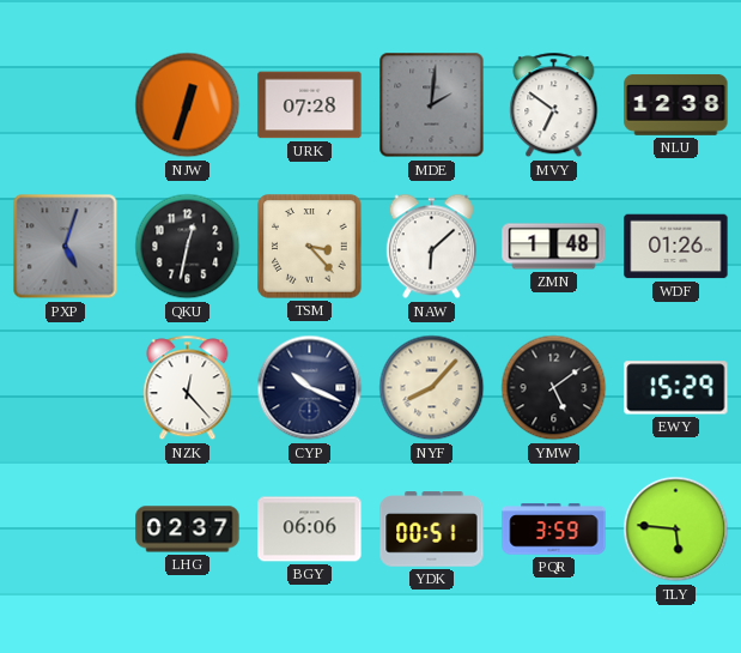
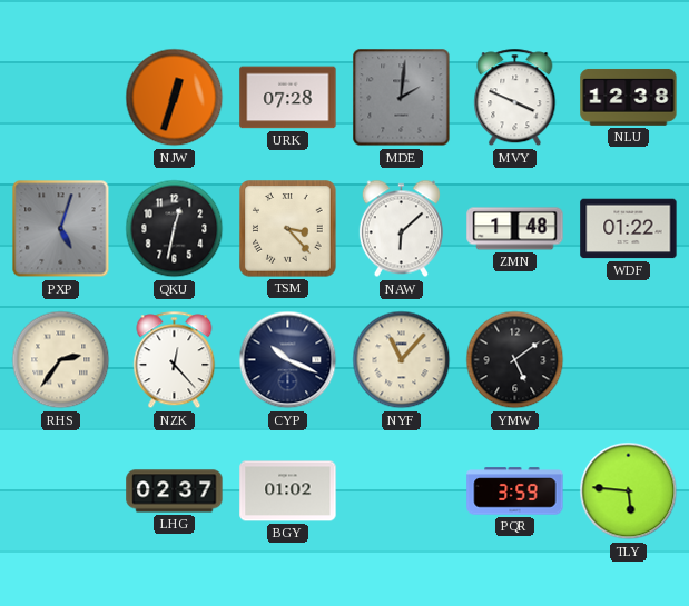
MVY: 6:51 -> 3:49 (515, 98)
WDF: 01:26 -> 01:22 (629, 229)
RHS: none -> 2:36 (61, 360)
NYF: 8:07 -> 11:07 (402, 360)
EWY: 15:29 -> none (676, 388)
BGY: 06:06 -> 01:02 (288, 491)
YDK: 00:51 -> none (432, 530)
